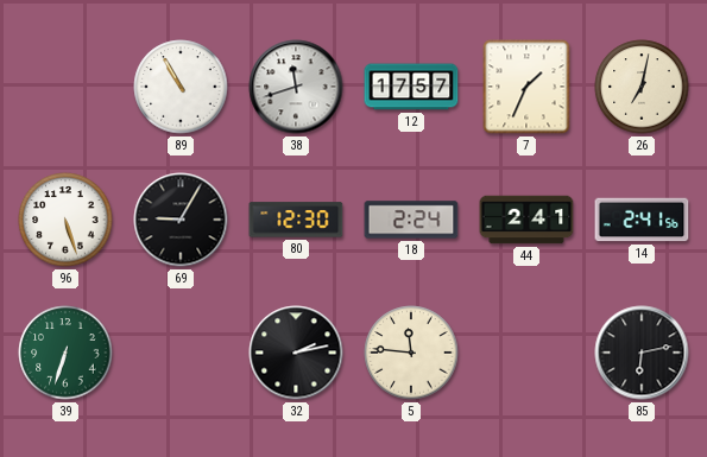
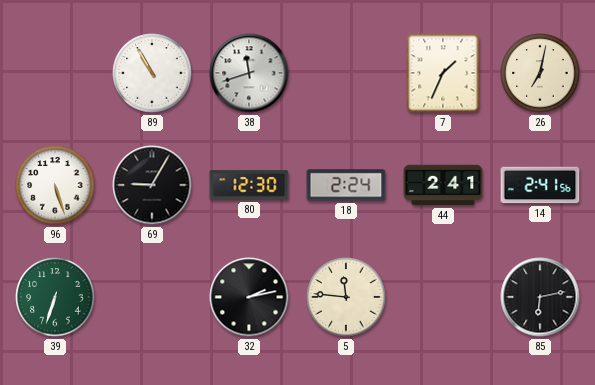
12: 17:57 -> none (411, 87)
